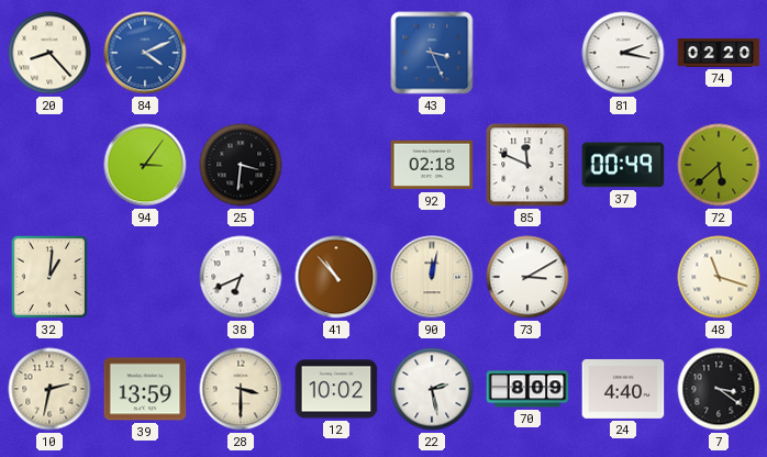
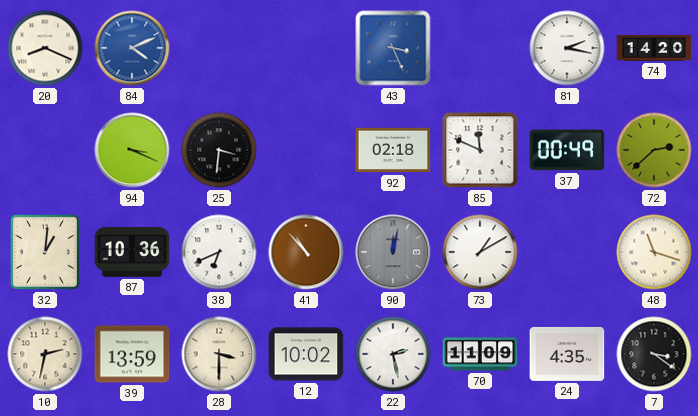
20: 8:23 -> 8:19 (45, 48)
74: 02:20 -> 14:20 (654, 49)
94: 3:06 -> 3:19 (132, 150)
72: 5:38 -> 2:38 (654, 150)
87: none -> 10:36 (132, 252)
90 dial: cream -> grey (393, 252)
73: 3:10 -> 1:10 (480, 252)
70: 8:09 -> 11:09 (480, 354)
24: 4:40 -> 4:35 (567, 354)
